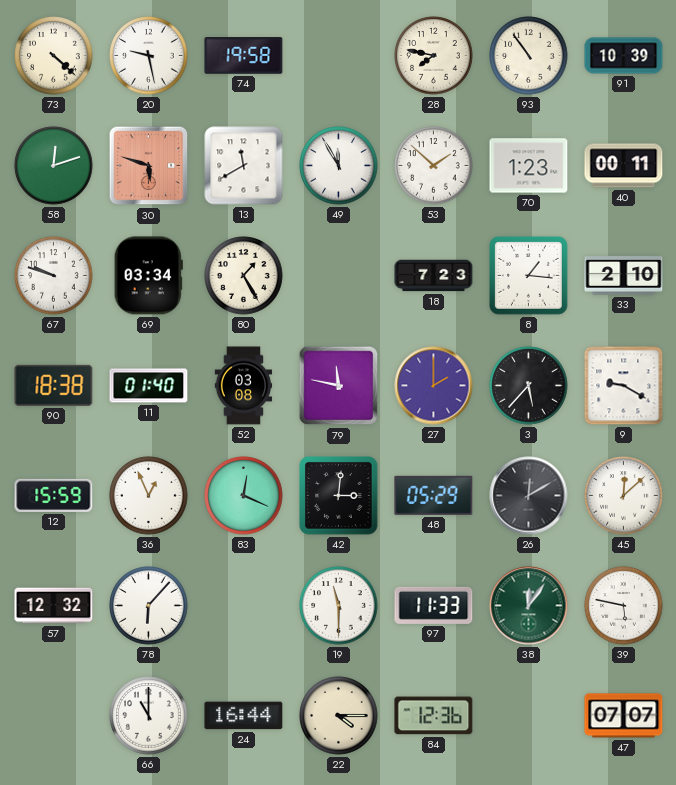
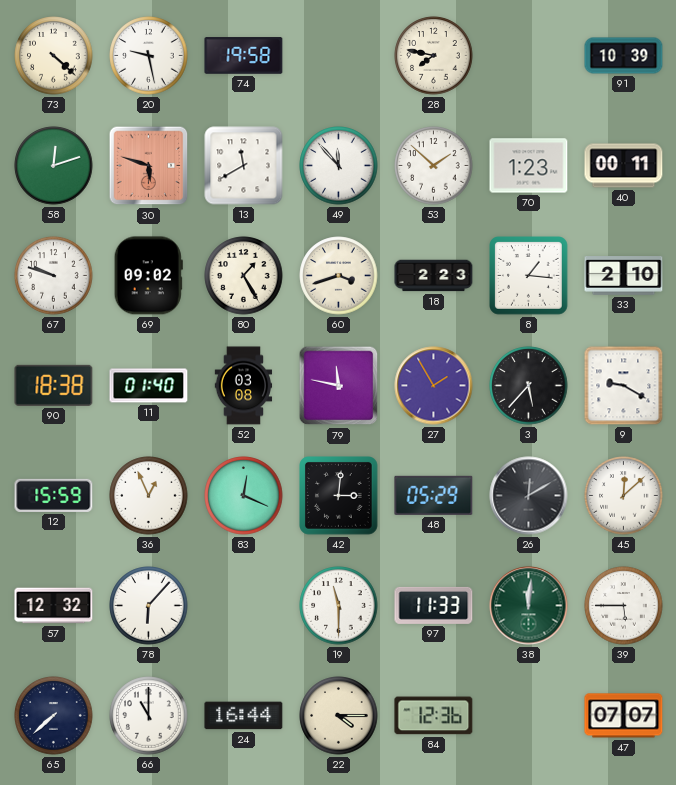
93: 10:54 -> none (529, 56)
49: 11:55 -> 11:53 (339, 166)
69: 03:34 -> 09:02 (148, 276)
60: none -> 3:42 (339, 276)
18: 7:23 -> 2:23 (434, 276)
27: 2:00 -> 1:55 (434, 386)
38: 12:06 -> 12:01 (529, 606)
39: 5:47 -> 5:45 (624, 606)
65: none -> 7:38 (54, 716)
